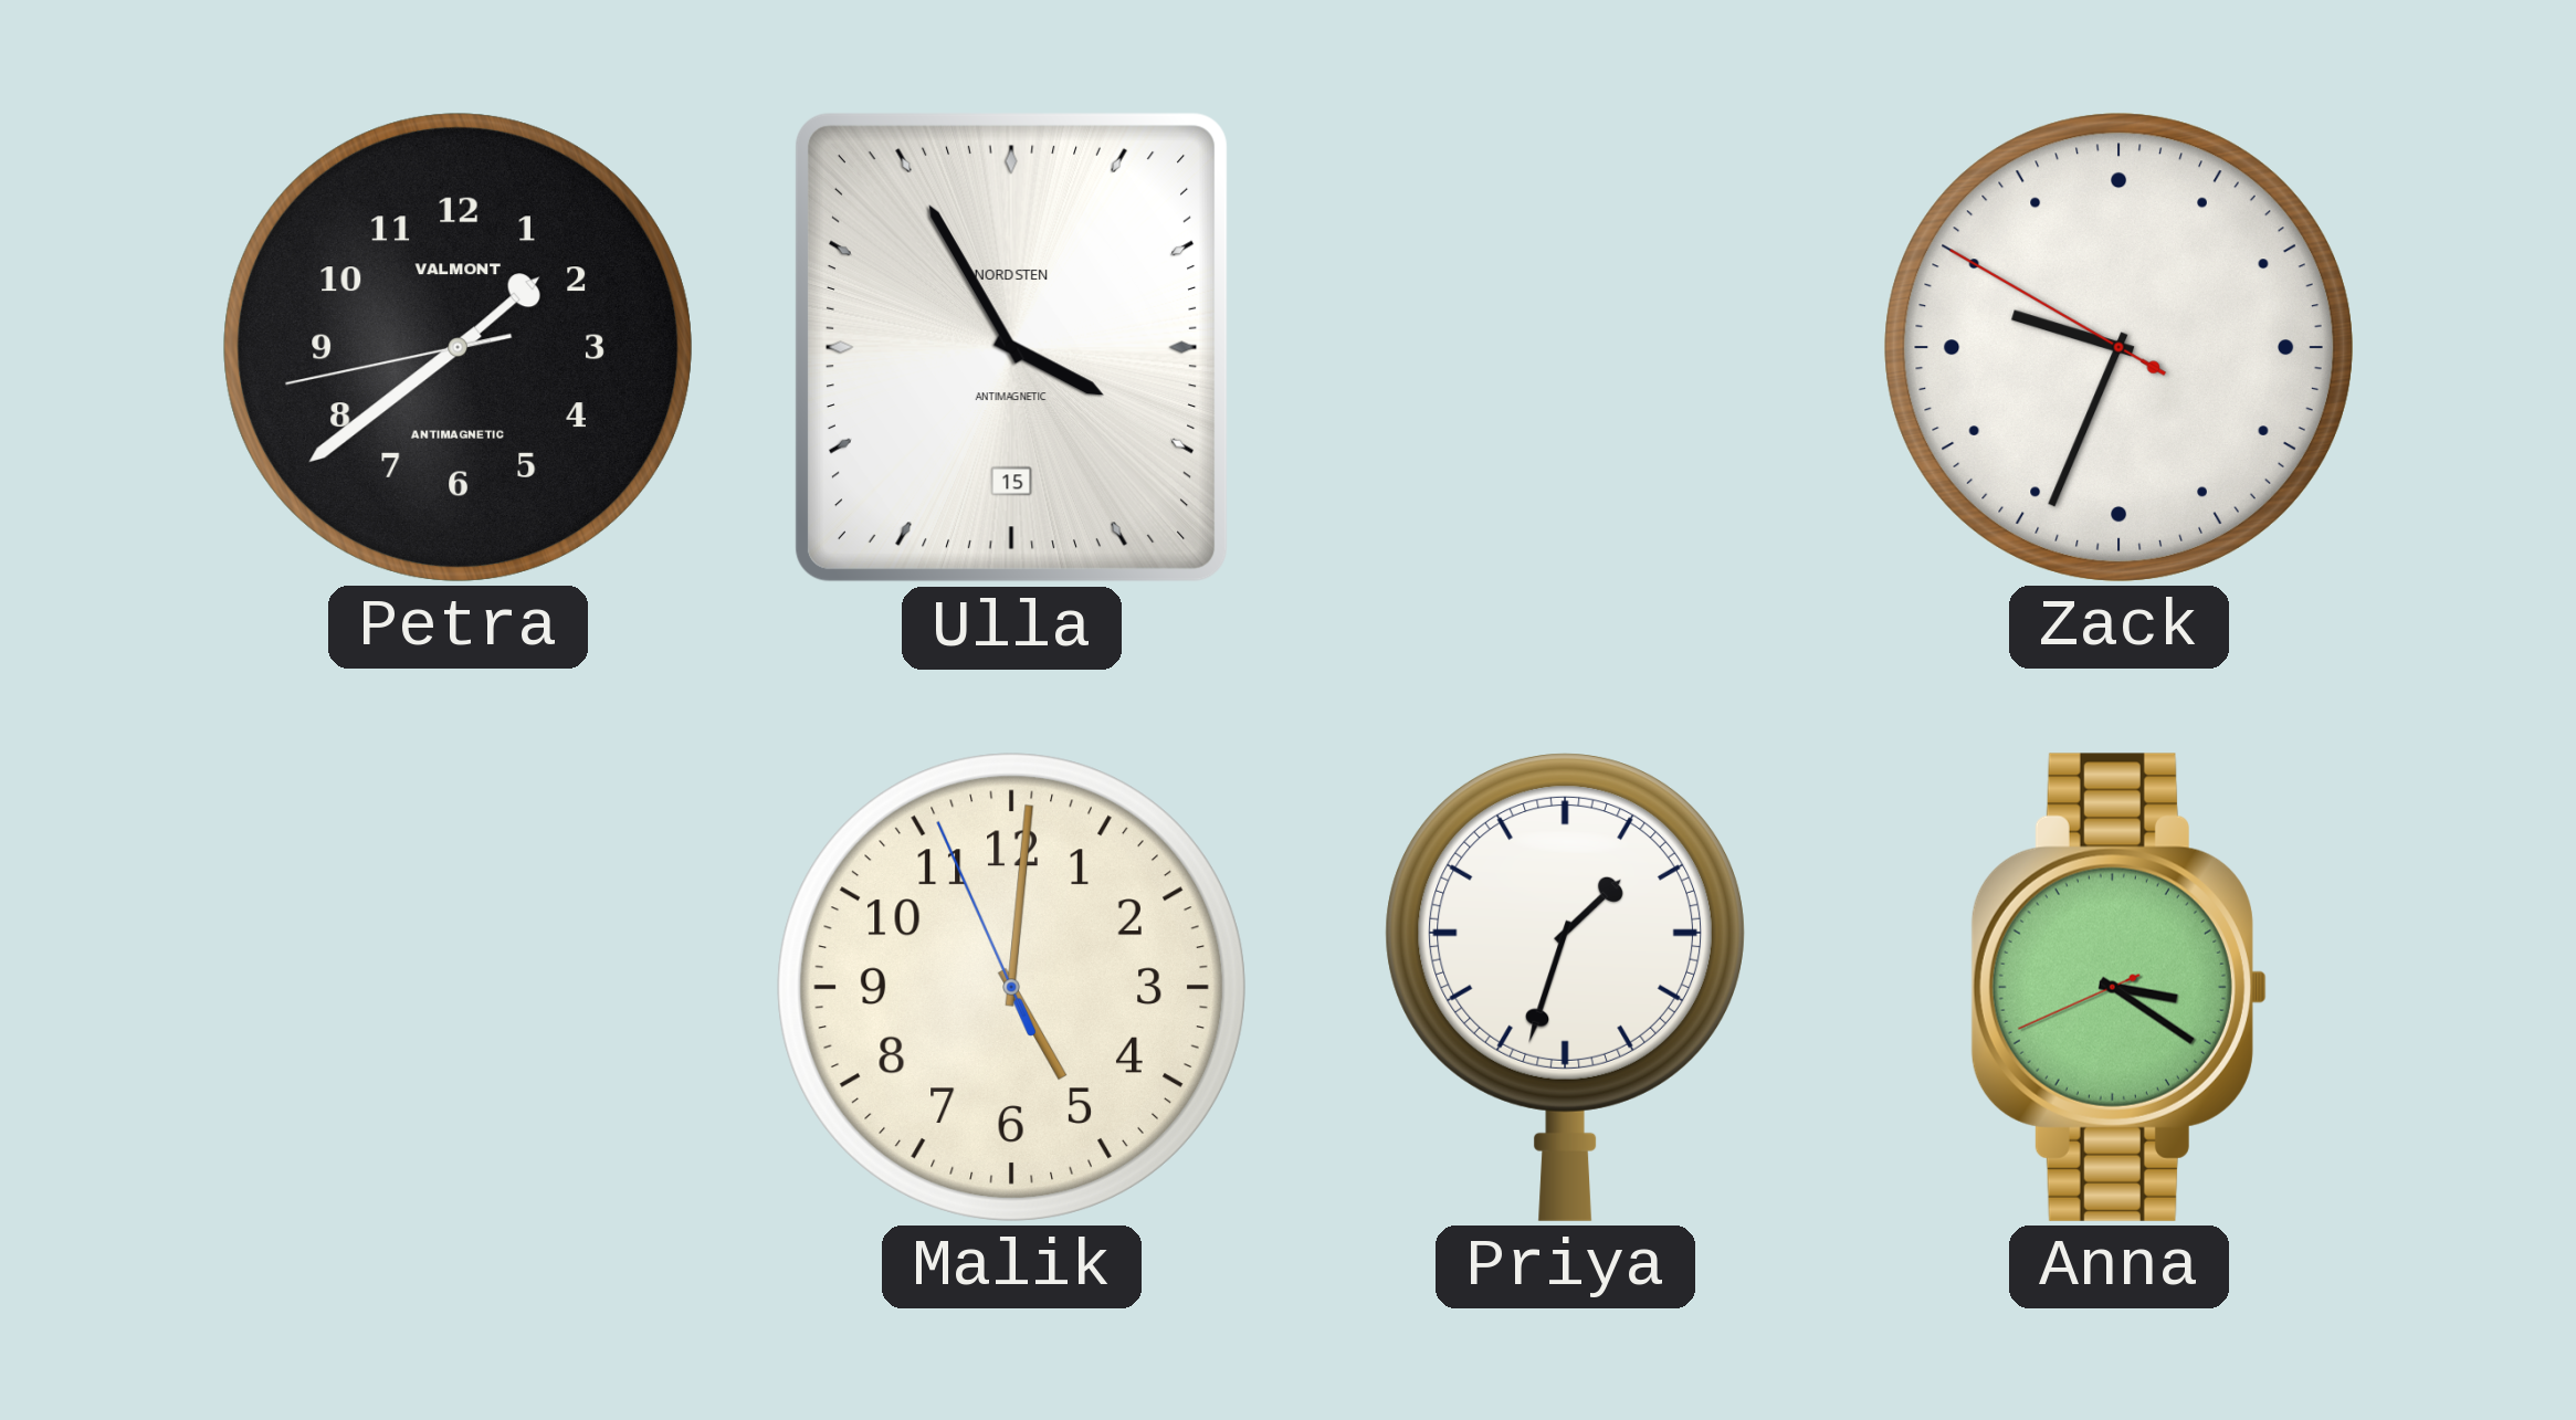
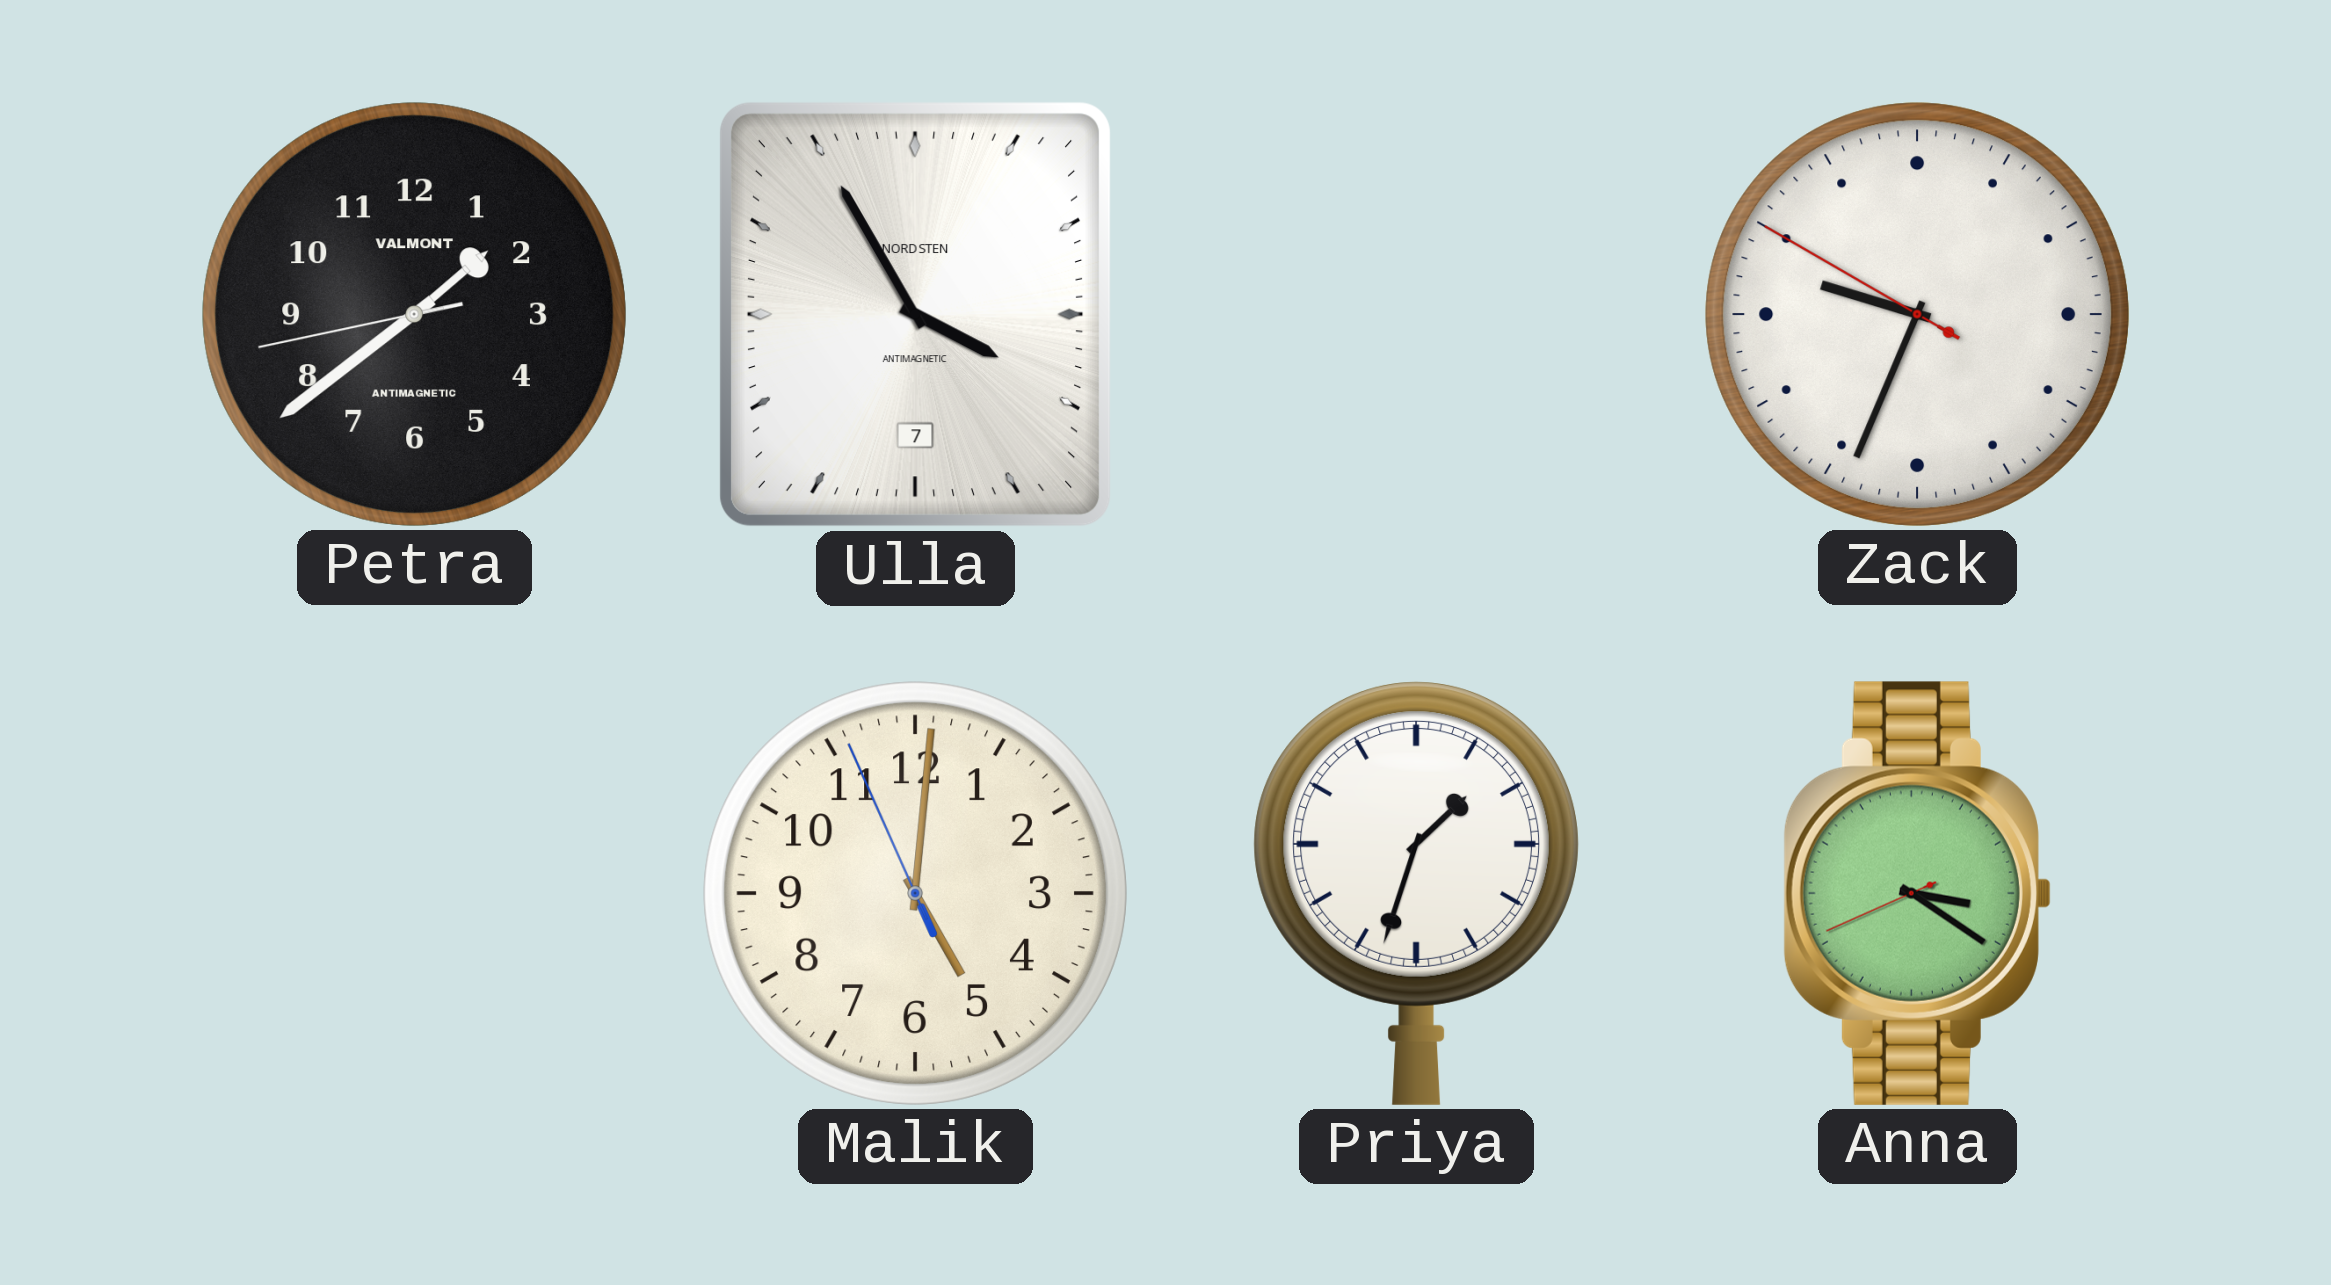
Ulla date: 15 -> 7 (915, 314)
